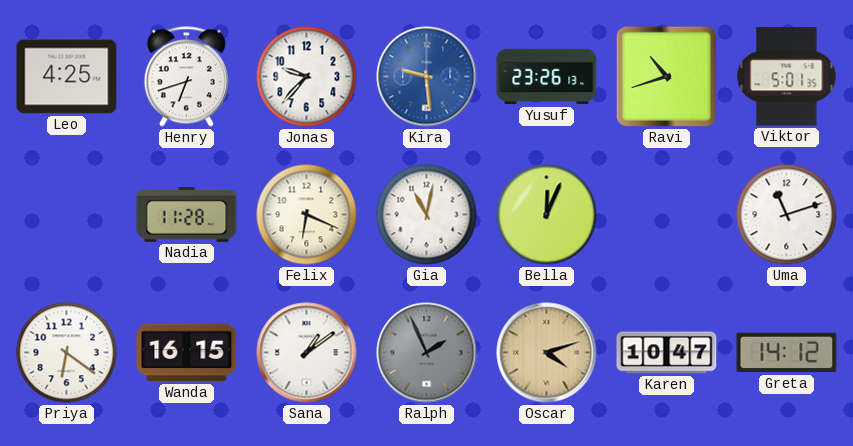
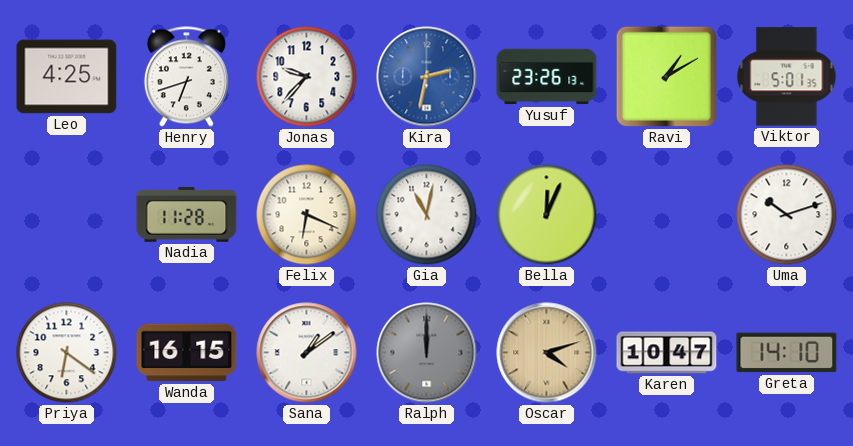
Kira: 9:29 -> 2:32 (427, 77)
Ravi: 10:42 -> 1:10 (666, 76)
Uma: 11:12 -> 10:12 (787, 215)
Ralph: 1:56 -> 12:00 (427, 353)
Greta: 14:12 -> 14:10 (787, 353)
